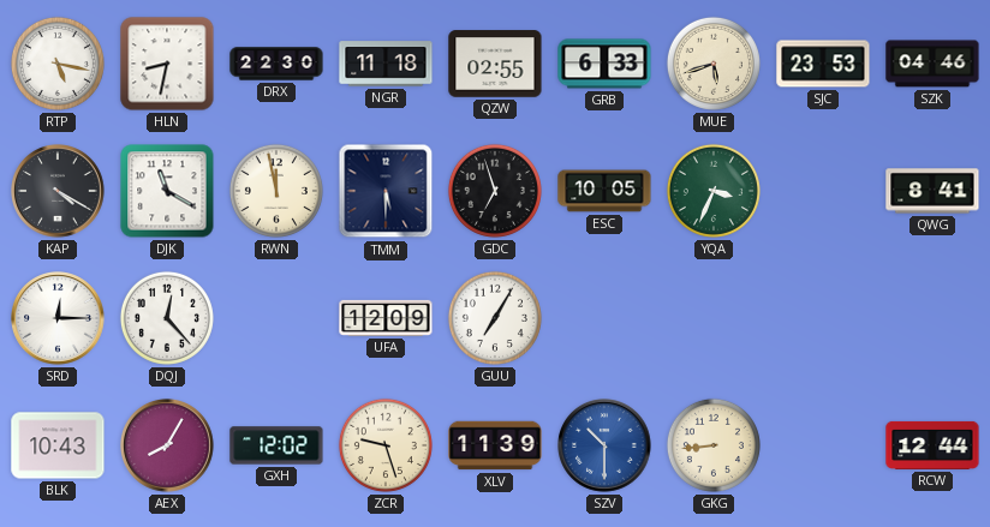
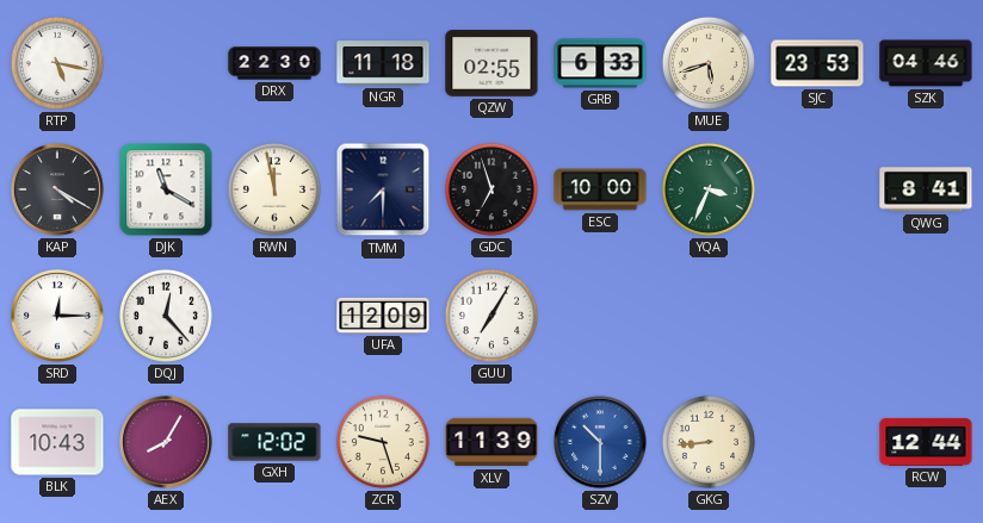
HLN: 8:32 -> none (167, 64)
TMM: 5:30 -> 7:30 (383, 189)
ESC: 10:05 -> 10:00 (600, 189)
